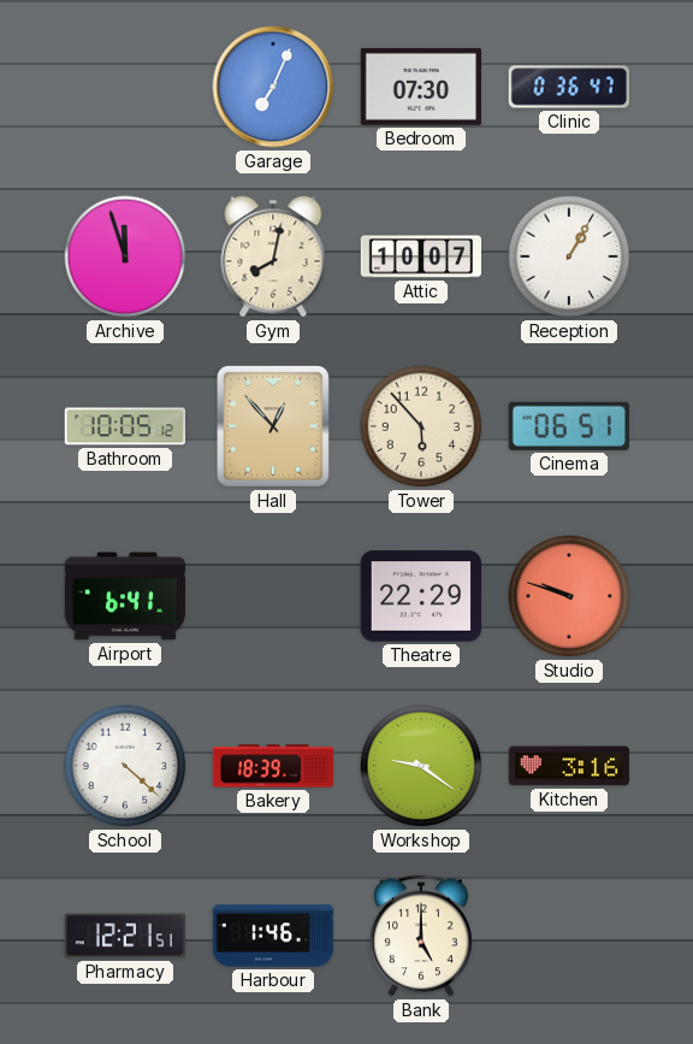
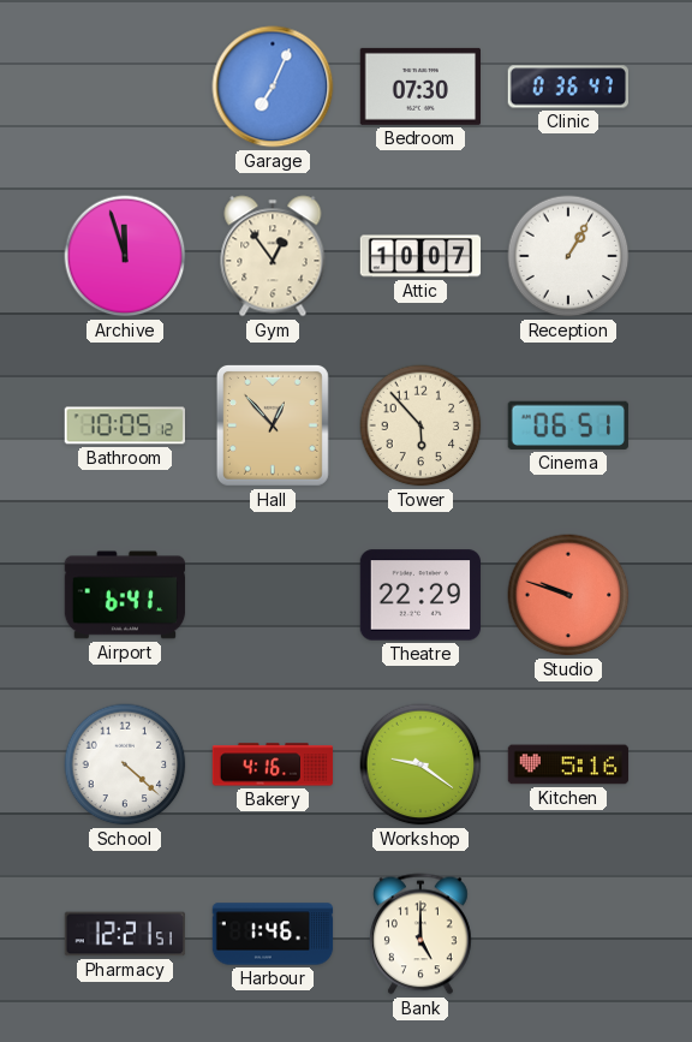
Gym: 8:02 -> 12:54 (273, 256)
Bakery: 18:39 -> 4:16 (273, 764)
Kitchen: 3:16 -> 5:16 (568, 764)
